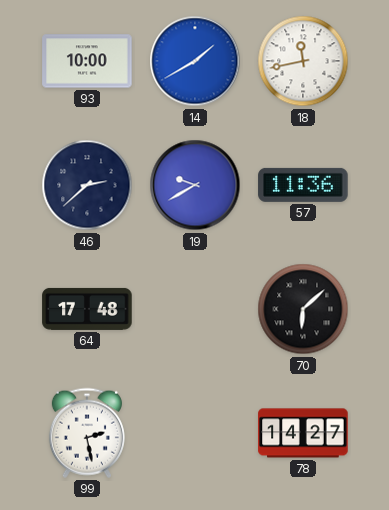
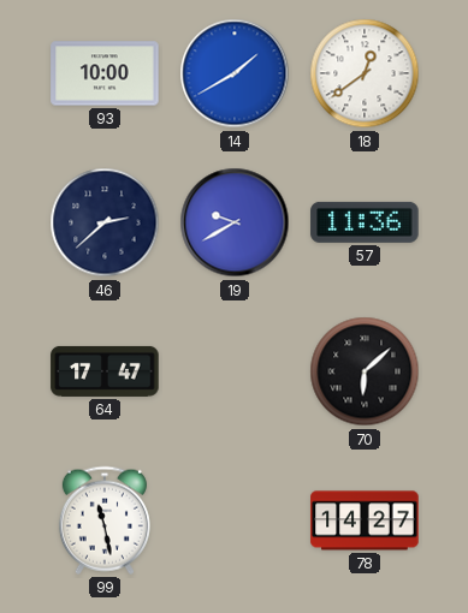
18: 11:43 -> 12:39 (365, 73)
64: 17:48 -> 17:47 (105, 371)
99: 2:28 -> 11:28 (105, 520)
